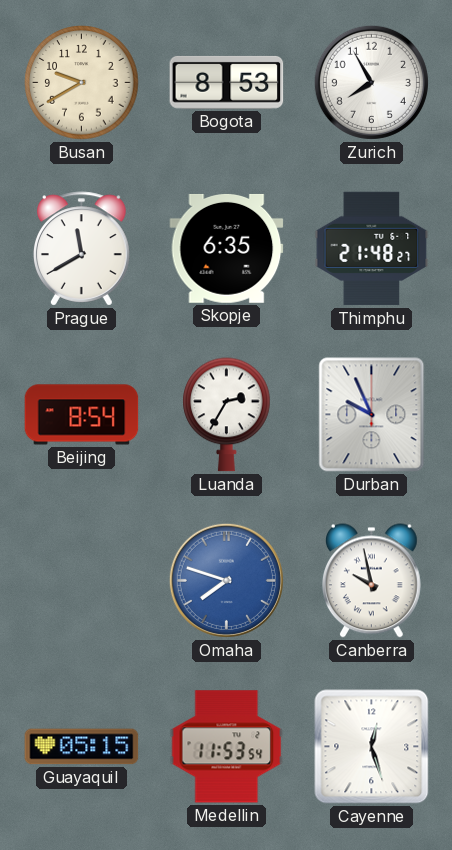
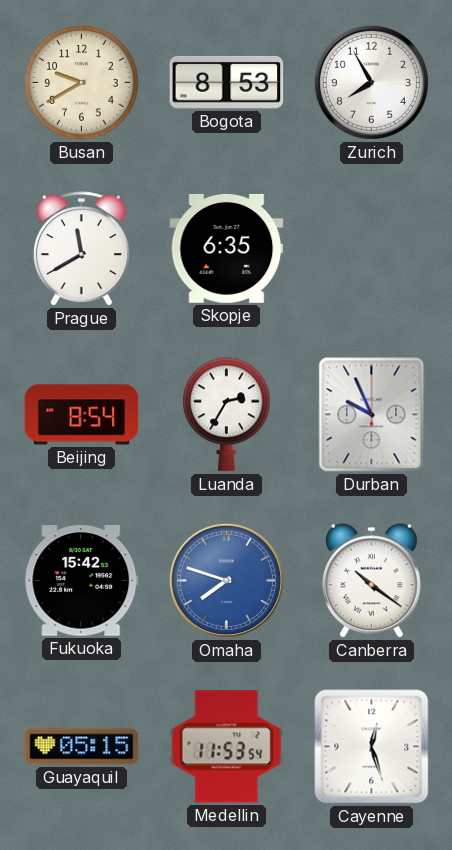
Thimphu: 21:48 -> none (372, 249)
Fukuoka: none -> 15:42 (82, 581)
Canberra: 9:58 -> 10:21 (371, 581)
